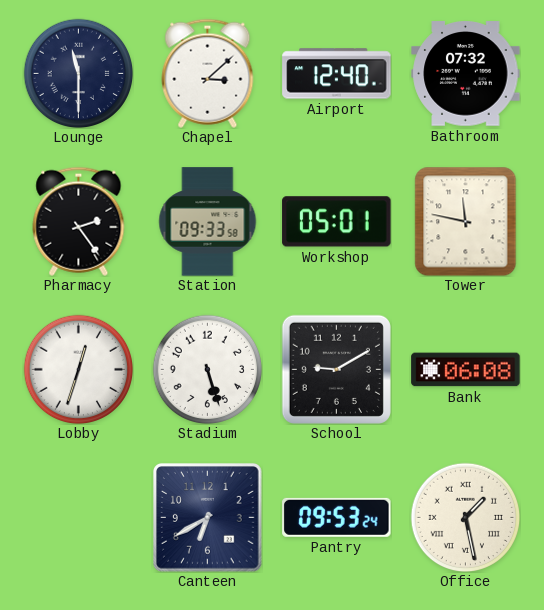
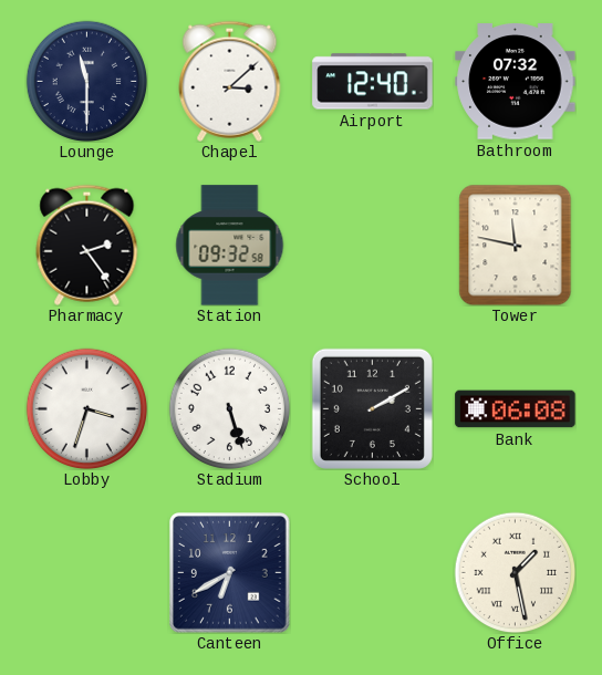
Station: 09:33 -> 09:32 (230, 246)
Workshop: 05:01 -> none (337, 222)
Lobby: 12:33 -> 3:33 (86, 408)
School: 9:10 -> 2:10 (372, 408)
Pantry: 09:53 -> none (337, 517)
